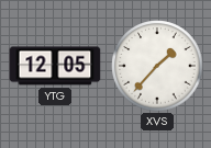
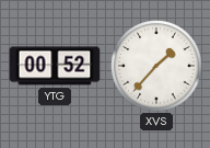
YTG: 12:05 -> 00:52 (55, 66)
